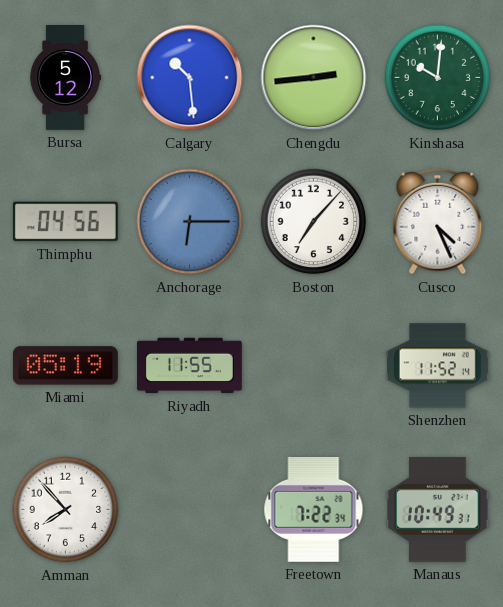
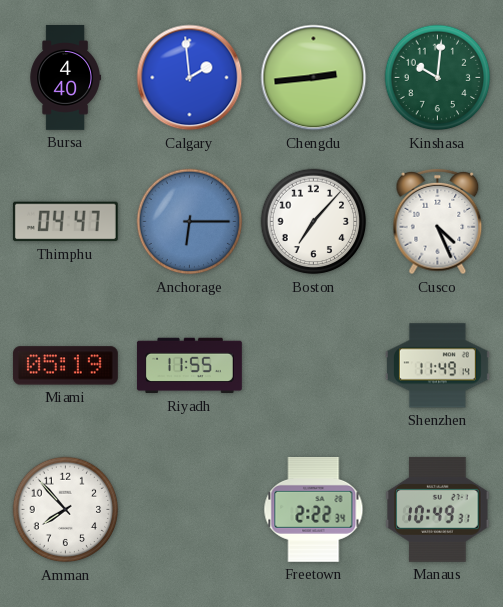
Bursa: 5:12 -> 4:40 (65, 78)
Calgary: 10:29 -> 1:59 (190, 78)
Thimphu: 04:56 -> 04:47 (65, 222)
Shenzhen: 11:52 -> 11:49 (437, 366)
Freetown: 7:22 -> 2:22 (314, 509)
